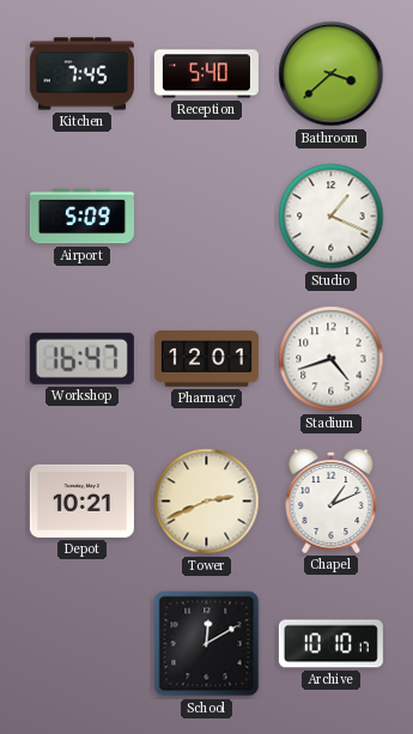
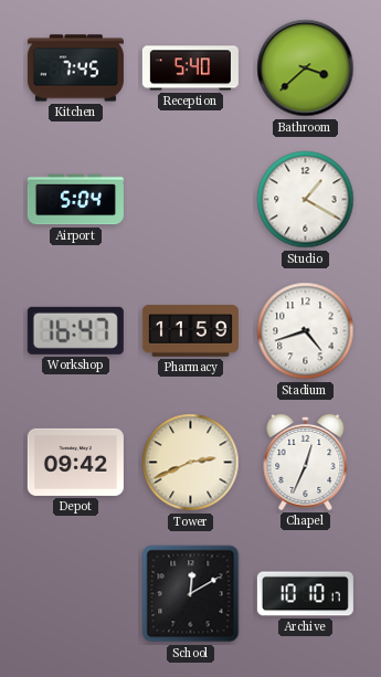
Airport: 5:09 -> 5:04 (75, 200)
Studio: 1:19 -> 1:20 (306, 200)
Pharmacy: 12:01 -> 11:59 (190, 331)
Depot: 10:21 -> 09:42 (75, 462)
Chapel: 1:11 -> 12:34 (306, 462)
